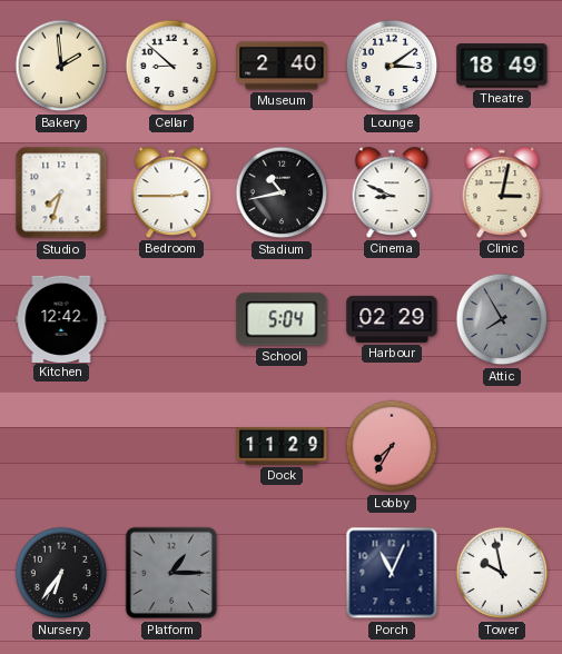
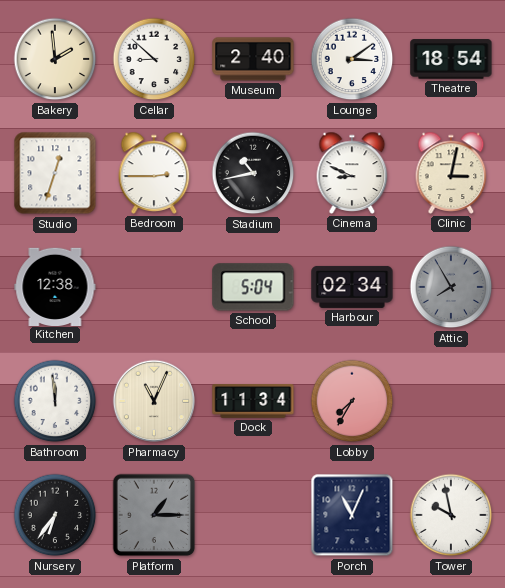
Theatre: 18:49 -> 18:54 (451, 59)
Studio: 7:33 -> 12:33 (55, 173)
Kitchen: 12:42 -> 12:38 (55, 286)
Harbour: 02:29 -> 02:34 (352, 287)
Bathroom: none -> 11:59 (55, 401)
Pharmacy: none -> 11:04 (154, 401)
Dock: 11:29 -> 11:34 (253, 402)
